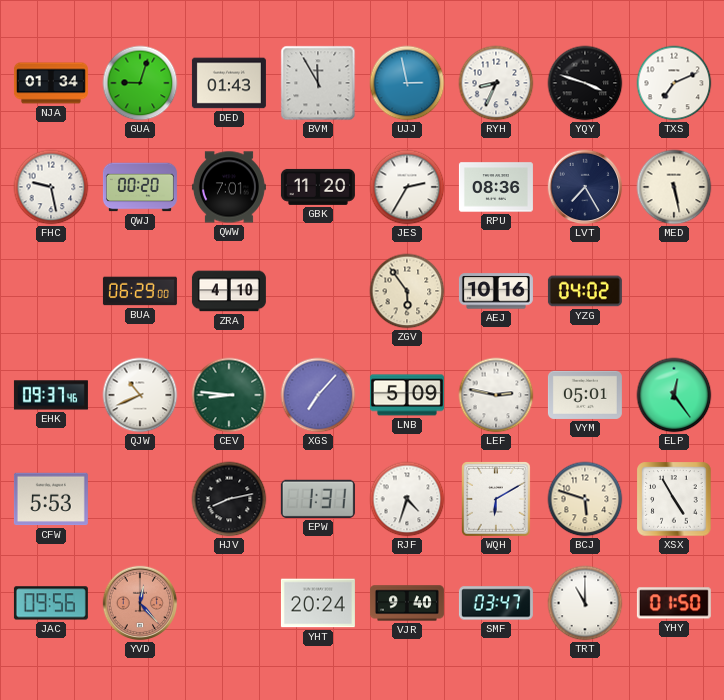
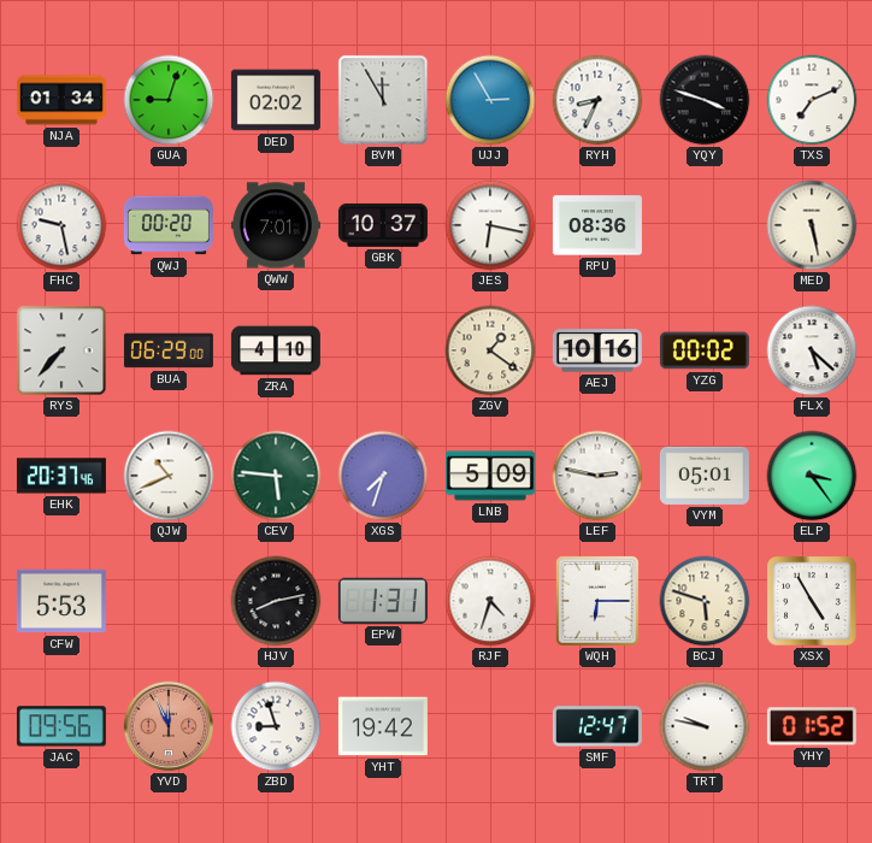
DED: 01:43 -> 02:02 (276, 100)
UJJ: 2:58 -> 2:55 (490, 100)
GBK: 11:20 -> 10:37 (383, 225)
JES: 2:35 -> 6:17 (490, 225)
LVT: 7:25 -> none (585, 187)
RYS: none -> 7:37 (61, 350)
ZGV: 5:54 -> 1:21 (490, 350)
YZG: 04:02 -> 00:02 (705, 350)
FLX: none -> 5:22 (812, 350)
EHK: 09:37 -> 20:37 (61, 476)
CEV: 8:46 -> 5:46 (276, 476)
XGS: 7:07 -> 7:33 (383, 476)
ELP: 12:24 -> 3:24 (812, 476)
WQH: 6:10 -> 6:15 (599, 601)
YVD: 12:23 -> 11:56 (169, 726)
ZBD: none -> 8:57 (276, 726)
YHT: 20:24 -> 19:42 (383, 726)
VJR: 9:40 -> none (407, 603)
SMF: 03:47 -> 12:47 (597, 726)
TRT: 11:00 -> 9:47 (705, 726)
YHY: 01:50 -> 01:52 (812, 726)
